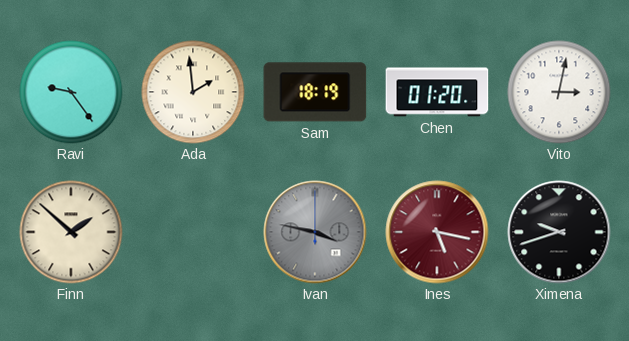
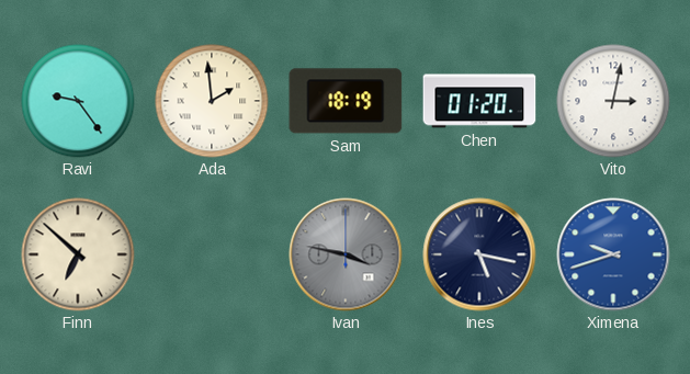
Finn: 1:52 -> 6:52 (78, 254)
Ines dial: burgundy -> navy (479, 254)
Ximena dial: black -> blue (613, 254)
